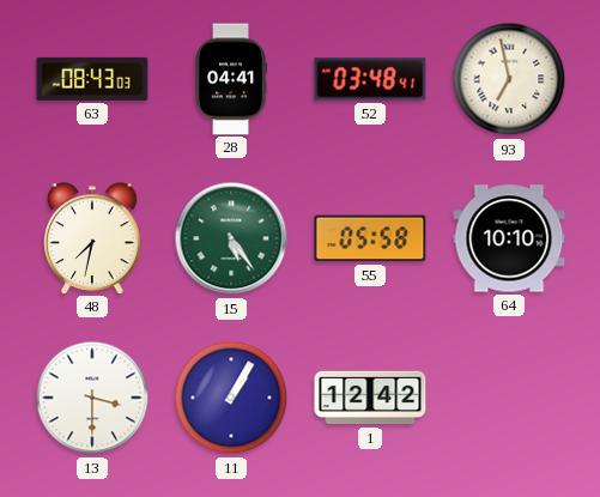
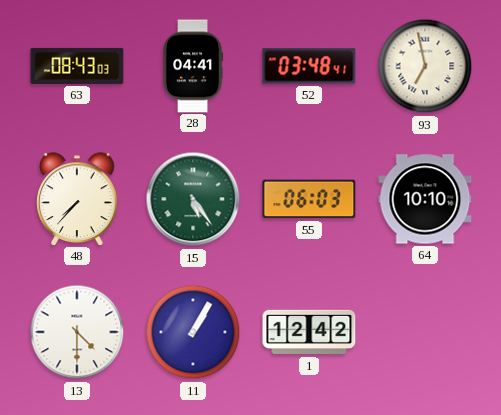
48: 7:32 -> 7:37 (77, 199)
55: 05:58 -> 06:03 (309, 199)
13: 3:30 -> 4:30 (77, 332)
